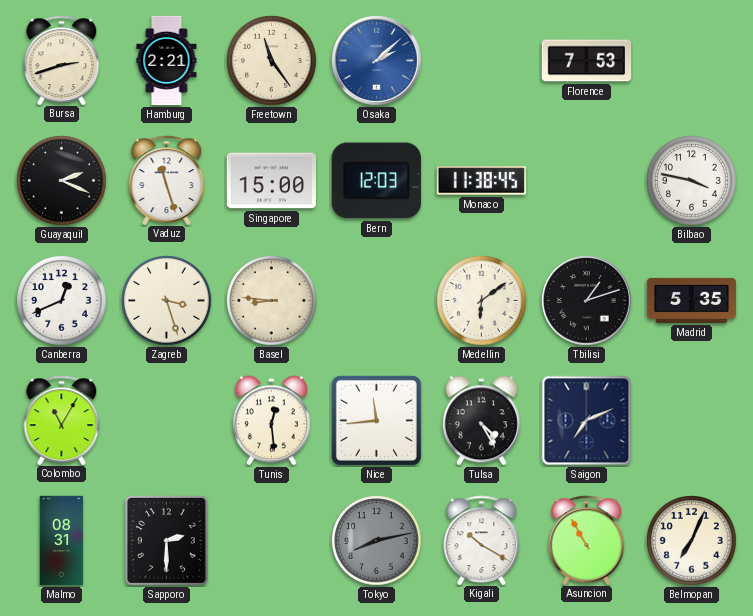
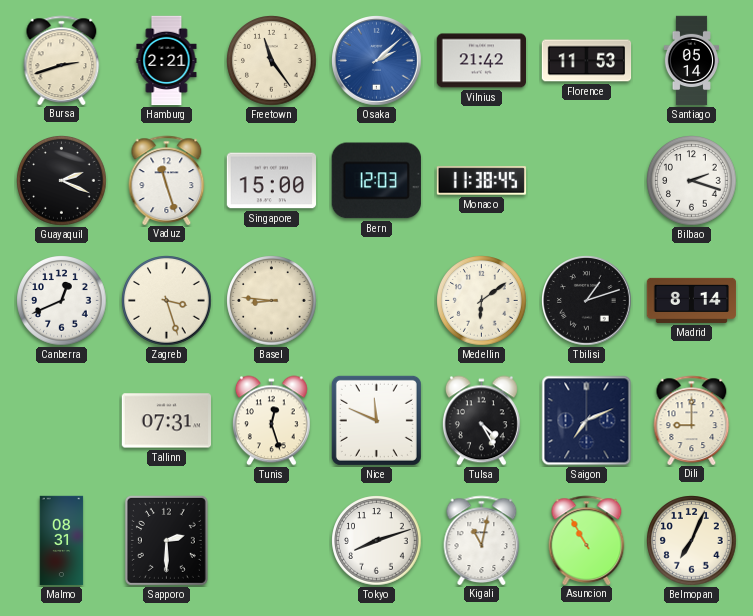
Vilnius: none -> 21:42 (481, 61)
Florence: 7:53 -> 11:53 (587, 61)
Santiago: none -> 05:14 (691, 61)
Bilbao: 3:47 -> 2:18 (692, 181)
Madrid: 5:35 -> 8:14 (692, 300)
Colombo: 11:05 -> none (62, 420)
Tallinn: none -> 07:31 (166, 421)
Tunis: 12:29 -> 12:27 (271, 421)
Nice: 11:44 -> 11:49 (376, 420)
Dili: none -> 9:00 (692, 420)
Tokyo: 8:13 -> 8:12 (377, 541)
Tokyo dial: grey -> white (377, 541)
Kigali: 10:20 -> 11:02 (482, 540)
